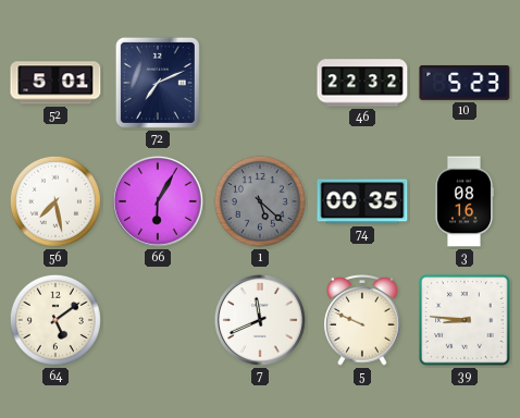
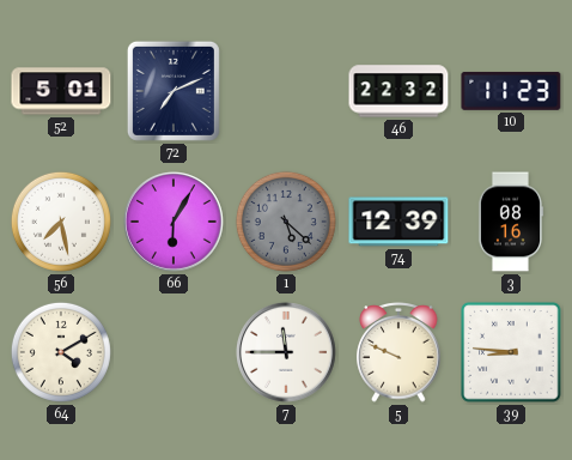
10: 5:23 -> 11:23 (511, 91)
74: 00:35 -> 12:39 (398, 222)
64: 5:09 -> 4:10 (61, 352)
7: 11:41 -> 11:45 (286, 352)
